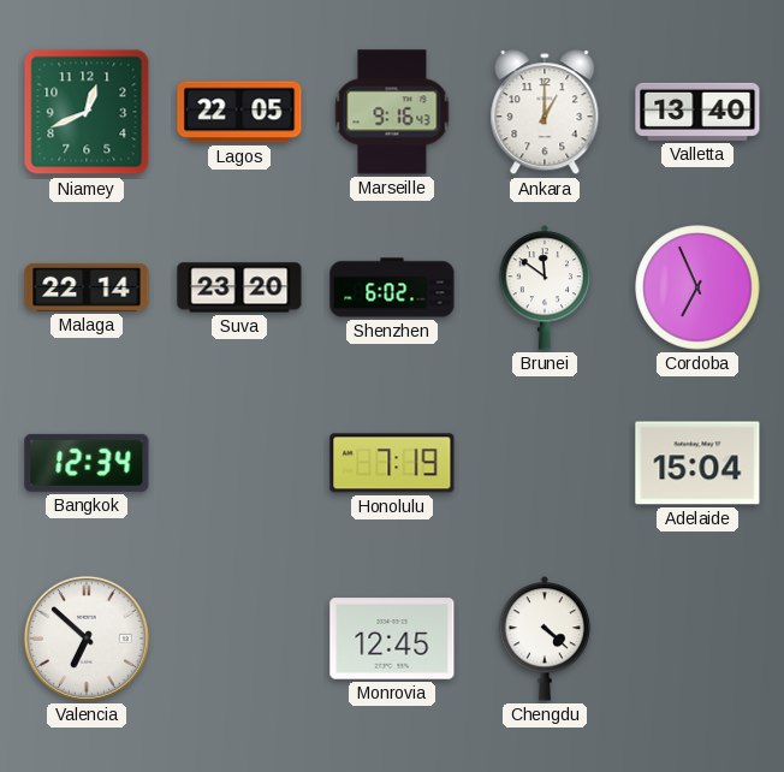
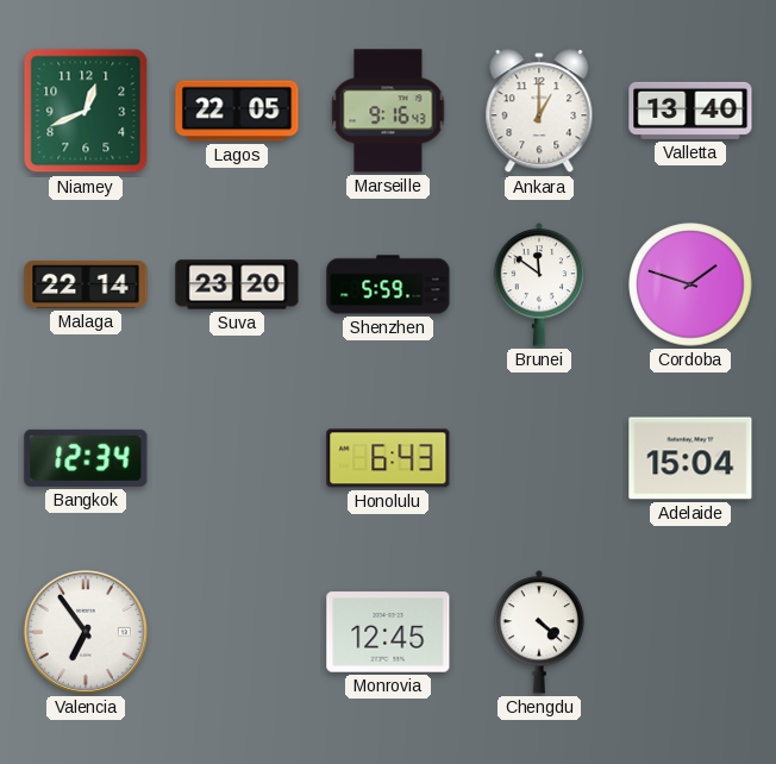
Shenzhen: 6:02 -> 5:59 (388, 284)
Cordoba: 6:56 -> 1:48 (690, 284)
Honolulu: 7:19 -> 6:43 (388, 458)
Valencia: 6:52 -> 6:54 (86, 632)
